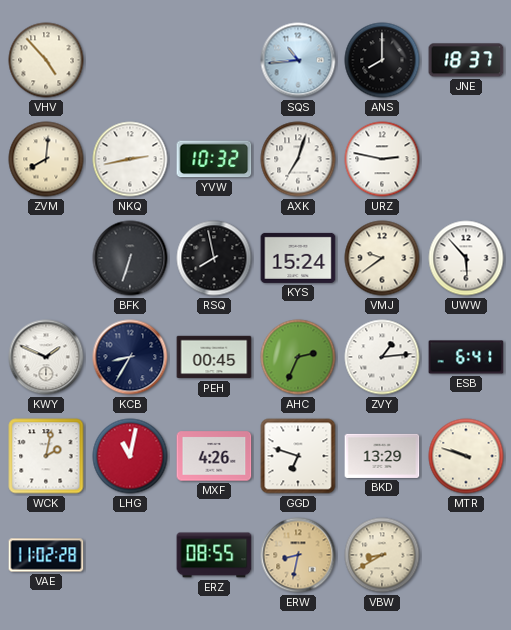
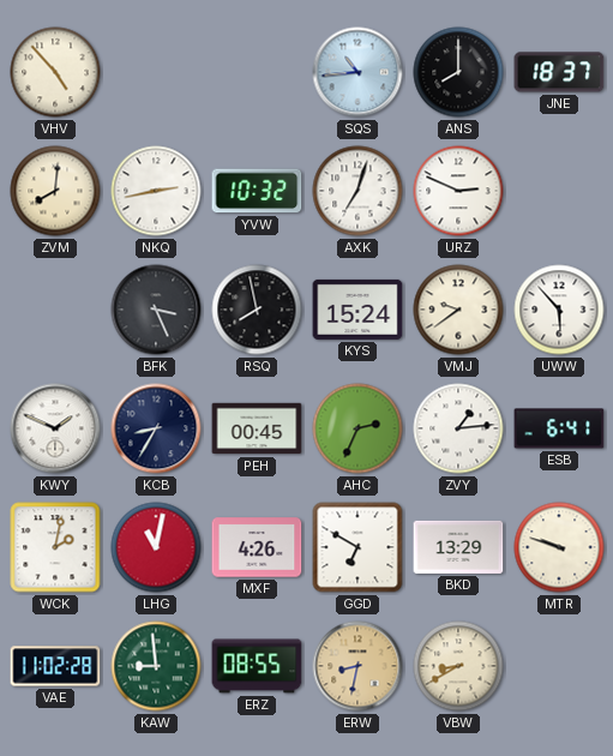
URZ: 2:47 -> 2:49 (458, 191)
BFK: 6:33 -> 3:26 (156, 310)
GGD: 6:48 -> 6:50 (357, 547)
KAW: none -> 8:59 (156, 666)
